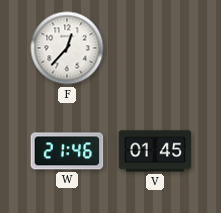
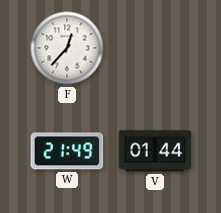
W: 21:46 -> 21:49 (67, 151)
V: 01:45 -> 01:44 (155, 151)
